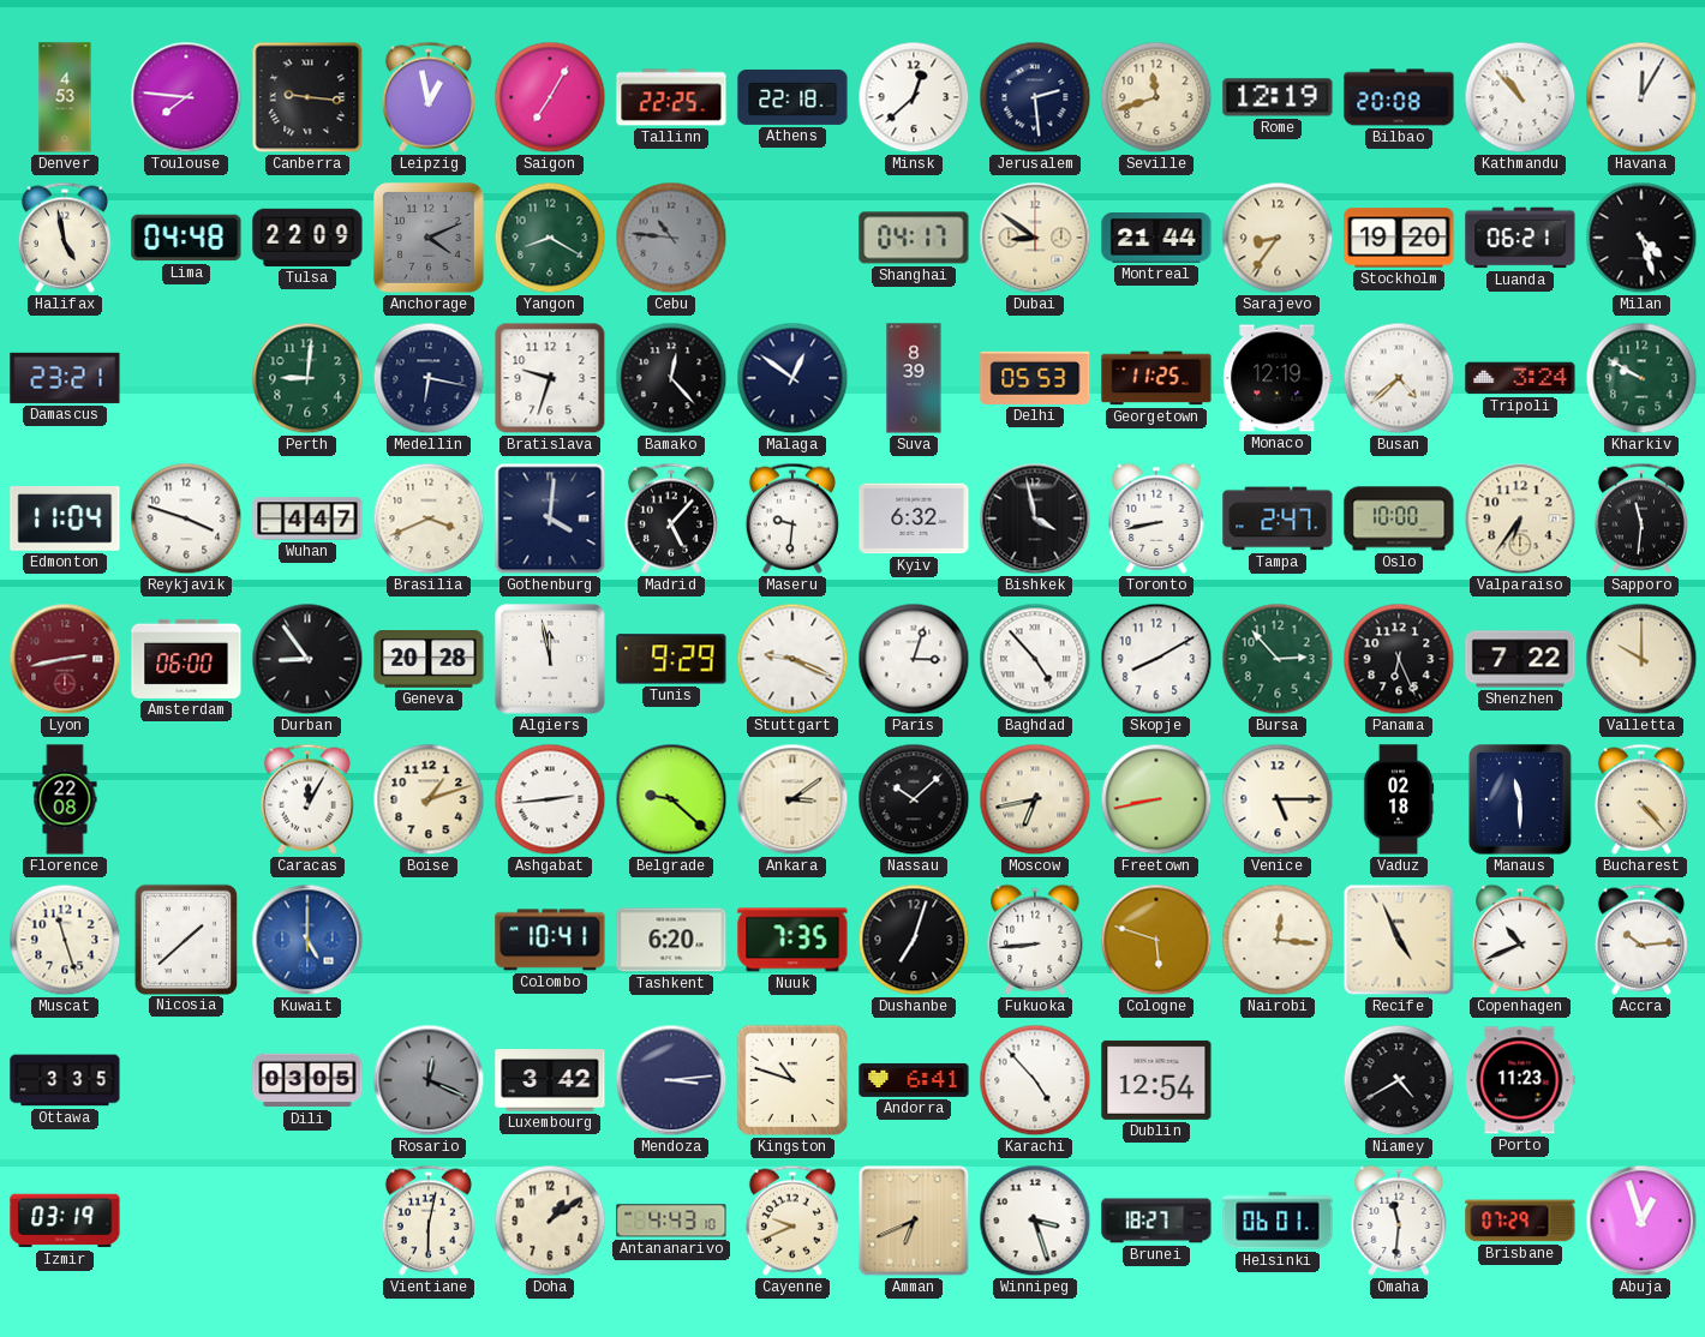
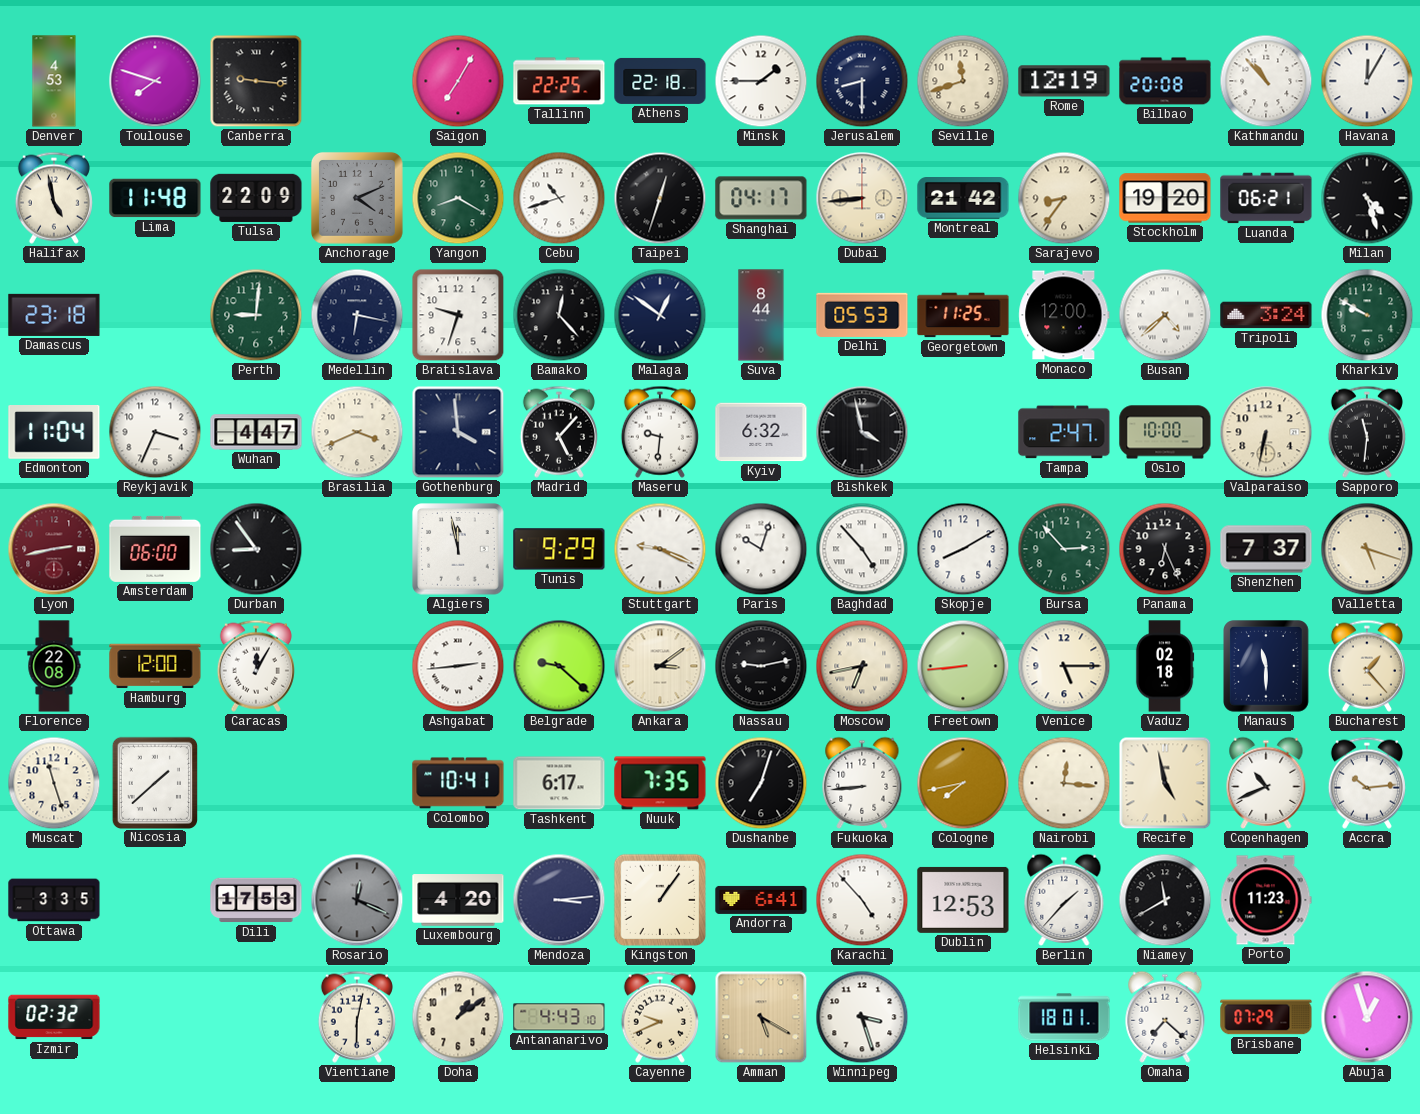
Toulouse: 7:46 -> 7:48 (155, 81)
Leipzig: 12:58 -> none (429, 97)
Minsk: 12:38 -> 1:45 (761, 81)
Jerusalem: 2:29 -> 8:30 (862, 81)
Lima: 04:48 -> 11:48 (155, 198)
Cebu: 10:46 -> 10:42 (559, 198)
Cebu dial: grey -> white (559, 198)
Taipei: none -> 12:33 (660, 198)
Dubai: 8:51 -> 8:44 (862, 198)
Montreal: 21:44 -> 21:42 (963, 199)
Damascus: 23:21 -> 23:18 (54, 315)
Suva: 8:39 -> 8:44 (761, 315)
Monaco: 12:19 -> 12:00 (1064, 315)
Reykjavik: 3:48 -> 3:34 (155, 432)
Gothenburg: 4:01 -> 3:59 (458, 432)
Toronto: 8:43 -> none (1156, 518)
Valparaiso: 6:36 -> 6:32 (1266, 432)
Geneva: 20:28 -> none (429, 660)
Paris: 3:03 -> 10:03 (761, 549)
Shenzhen: 7:22 -> 7:37 (1266, 549)
Valletta: 10:00 -> 5:18 (1367, 549)
Hamburg: none -> 12:00 (155, 666)
Boise: 1:12 -> none (429, 799)
Nassau: 10:08 -> 9:13 (761, 666)
Freetown: 8:43 -> 8:44 (963, 666)
Bucharest: 4:23 -> 1:23 (1367, 666)
Kuwait: 5:00 -> none (307, 940)
Tashkent: 6:20 -> 6:17 (559, 783)
Cologne: 5:48 -> 7:43 (963, 783)
Recife: 4:56 -> 4:58 (1165, 783)
Dili: 03:05 -> 17:53 (256, 900)
Luxembourg: 3:42 -> 4:20 (458, 900)
Kingston: 10:48 -> 1:06 (660, 900)
Dublin: 12:54 -> 12:53 (963, 900)
Berlin: none -> 1:37 (1064, 900)
Niamey: 4:40 -> 11:40 (1165, 900)
Izmir: 03:19 -> 02:32 (54, 1017)
Amman: 6:41 -> 5:20 (761, 1017)
Brunei: 18:27 -> none (1156, 1221)
Helsinki: 06:01 -> 18:01 (1064, 1017)
Omaha: 11:31 -> 7:22 (1165, 1017)
